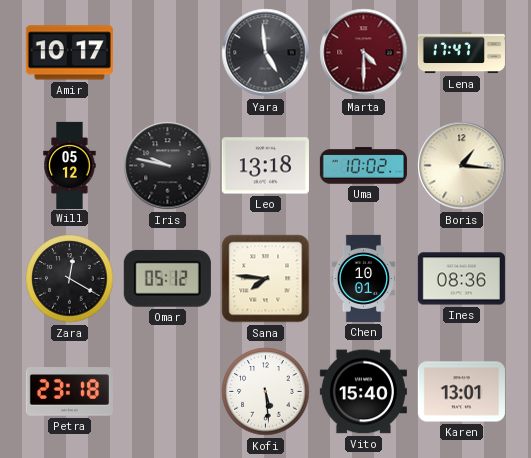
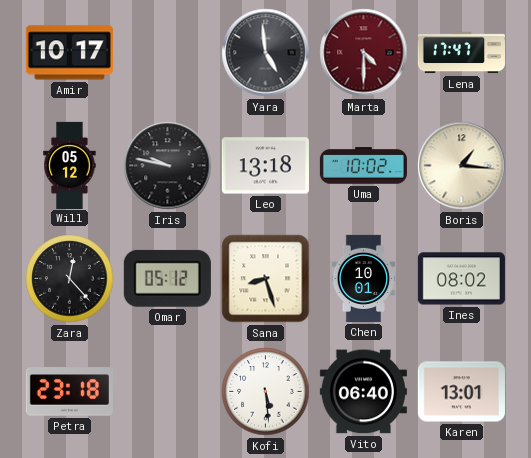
Zara: 12:20 -> 12:23 (70, 279)
Sana: 7:46 -> 8:27 (266, 279)
Ines: 08:36 -> 08:02 (461, 279)
Vito: 15:40 -> 06:40 (363, 392)
